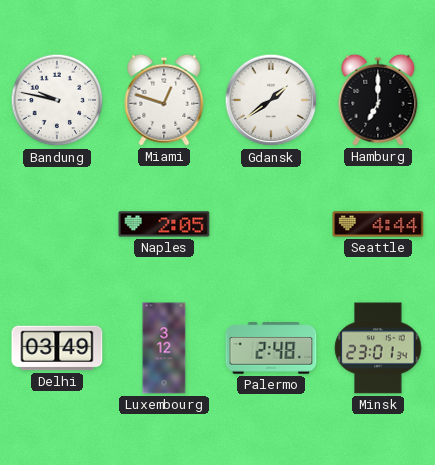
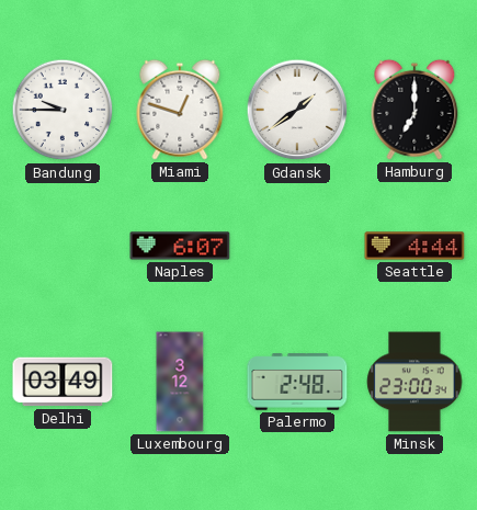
Bandung: 9:47 -> 9:45 (63, 110)
Naples: 2:05 -> 6:07 (180, 246)
Minsk: 23:01 -> 23:00 (414, 382)
